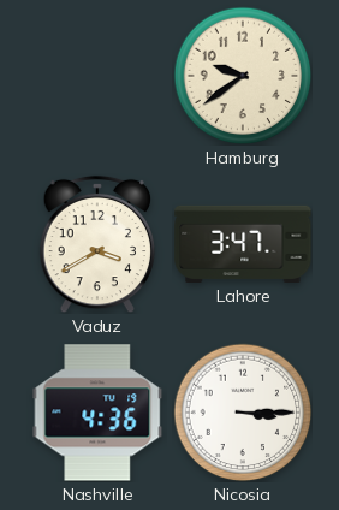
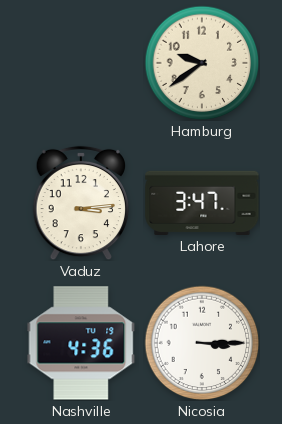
Vaduz: 3:40 -> 3:14 (81, 203)
